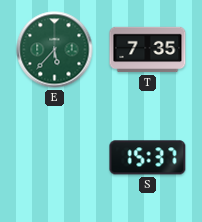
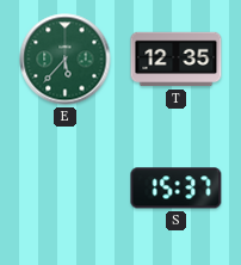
T: 7:35 -> 12:35 (177, 60)
